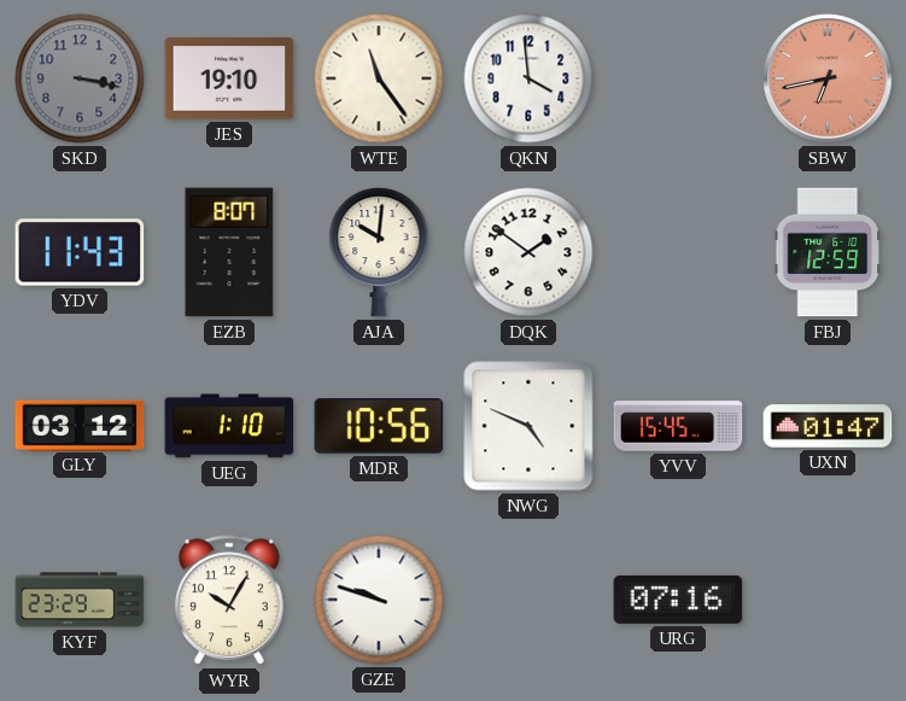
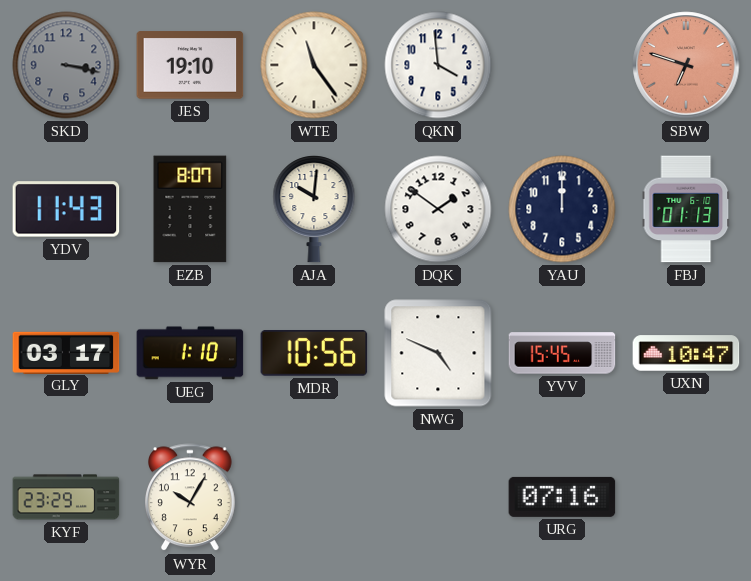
SBW: 6:43 -> 6:48 (686, 65)
YAU: none -> 12:00 (562, 209)
FBJ: 12:59 -> 01:13 (686, 209)
GLY: 03:12 -> 03:17 (66, 352)
UXN: 01:47 -> 10:47 (686, 353)
GZE: 9:48 -> none (379, 600)
